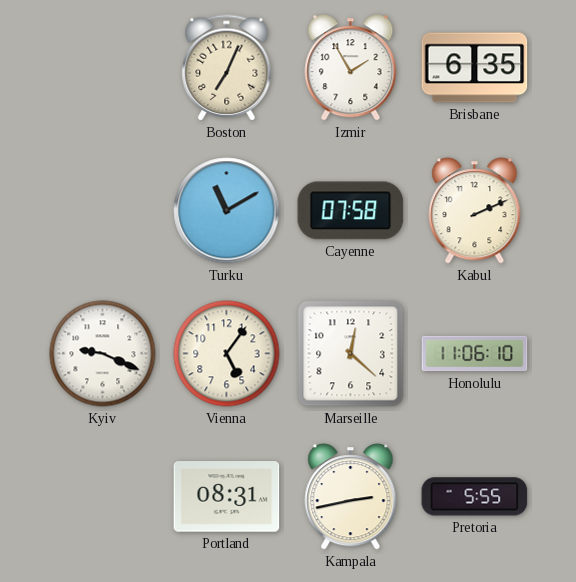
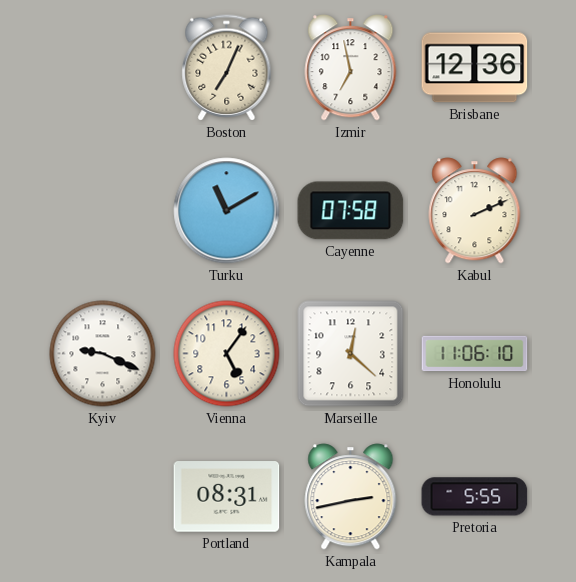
Izmir: 1:55 -> 6:58 (351, 68)
Brisbane: 6:35 -> 12:36 (475, 68)
